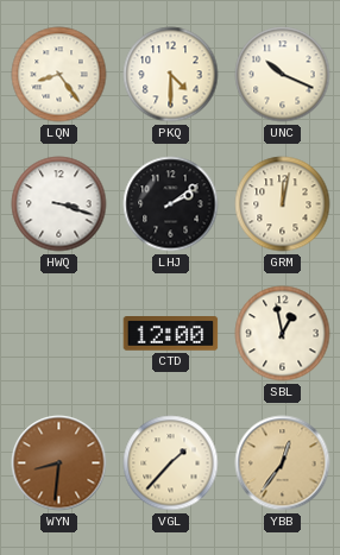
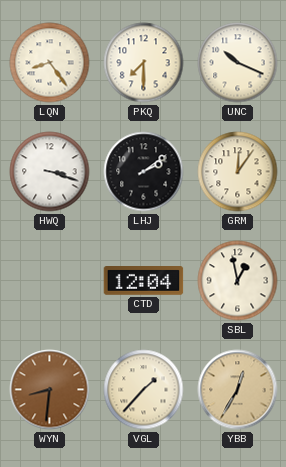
PKQ: 4:30 -> 7:30 (144, 63)
GRM: 12:02 -> 12:06 (238, 172)
CTD: 12:00 -> 12:04 (144, 281)
YBB: 12:36 -> 12:35 (238, 390)
